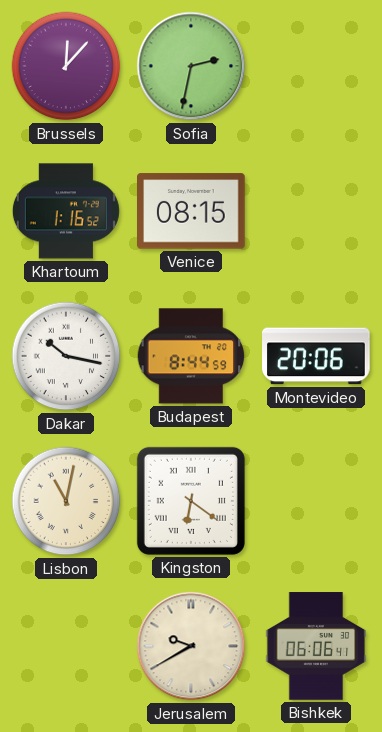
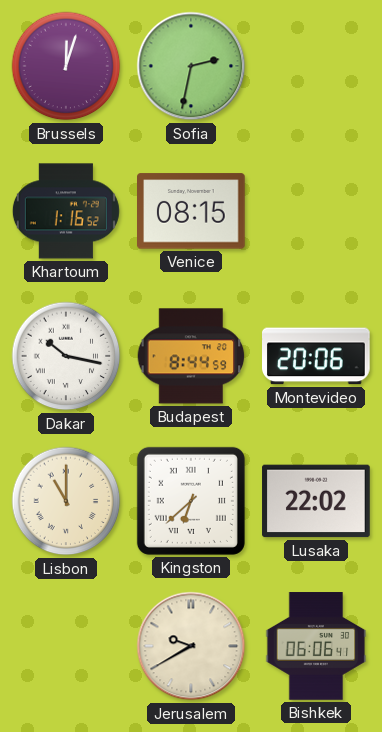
Brussels: 12:07 -> 12:03 (66, 66)
Lisbon: 11:02 -> 11:00 (66, 501)
Kingston: 6:21 -> 6:38 (191, 501)
Lusaka: none -> 22:02 (316, 501)
